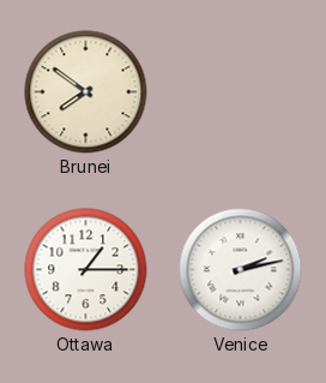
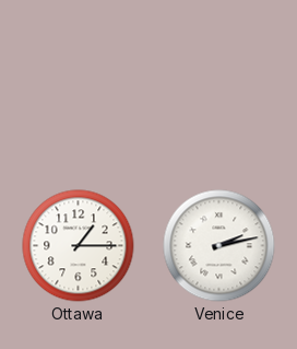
Brunei: 7:51 -> none (86, 92)
